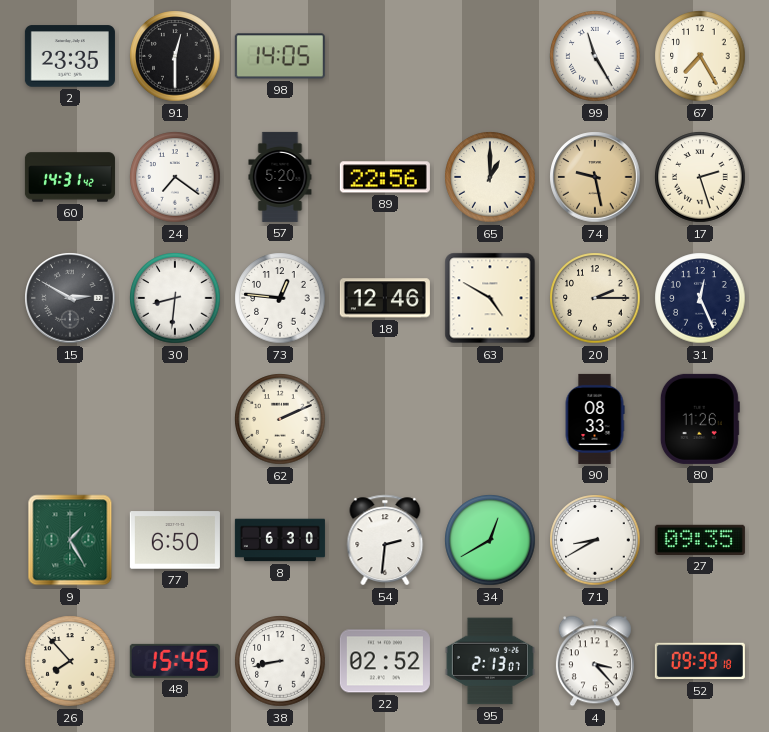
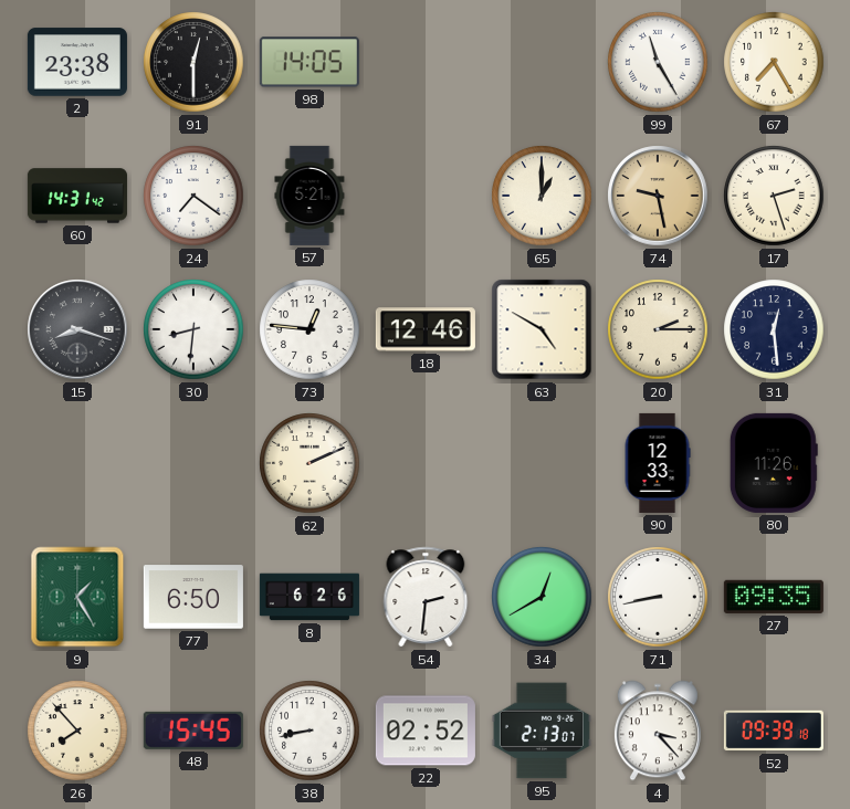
2: 23:35 -> 23:38 (77, 62)
57: 5:20 -> 5:21 (309, 196)
89: 22:56 -> none (385, 177)
15: 2:50 -> 8:18 (77, 329)
31: 12:26 -> 12:29 (774, 329)
90: 08:33 -> 12:33 (658, 463)
8: 6:30 -> 6:26 (309, 597)
71: 8:40 -> 8:43 (658, 597)
